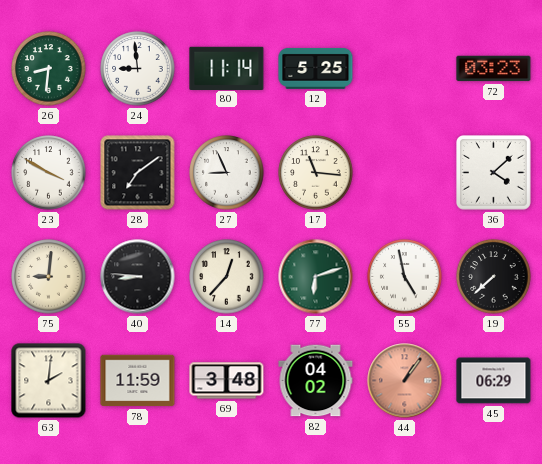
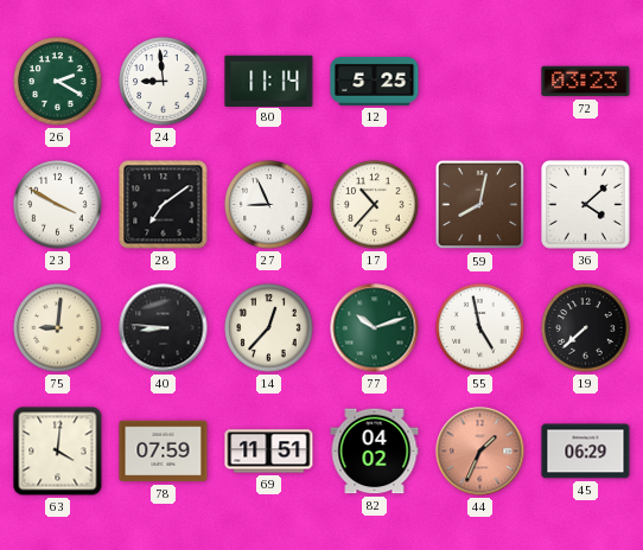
26: 8:31 -> 2:20 (58, 82)
17: 11:16 -> 10:37 (375, 205)
59: none -> 8:02 (480, 205)
77: 6:12 -> 10:12 (375, 328)
63: 2:01 -> 4:01 (58, 452)
78: 11:59 -> 07:59 (164, 452)
69: 3:48 -> 11:51 (269, 452)
44: 1:06 -> 1:34 (480, 452)
